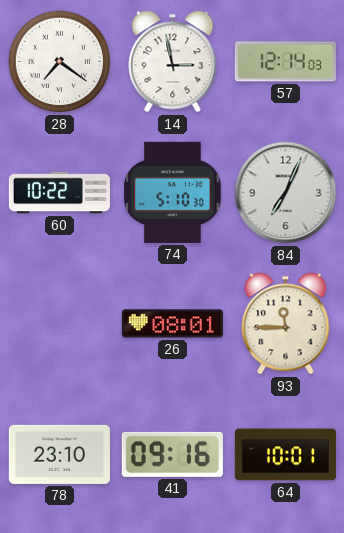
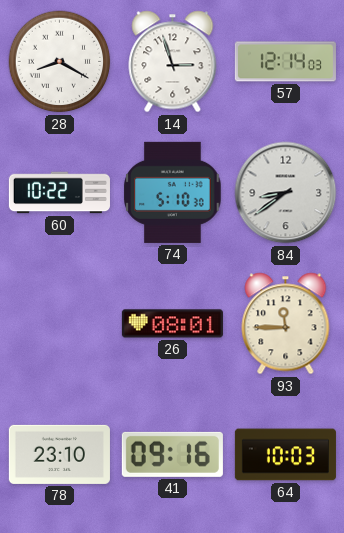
28: 7:21 -> 8:20 (60, 62)
14: 2:58 -> 2:57 (173, 62)
84: 7:04 -> 8:39 (286, 193)
64: 10:01 -> 10:03 (285, 455)
